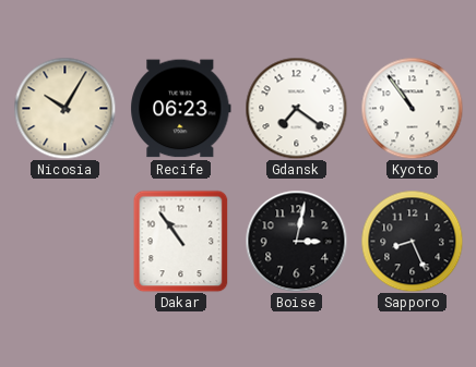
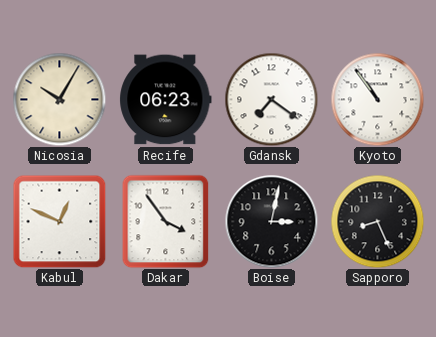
Kabul: none -> 12:49 (59, 221)
Dakar: 10:54 -> 3:54 (166, 221)
